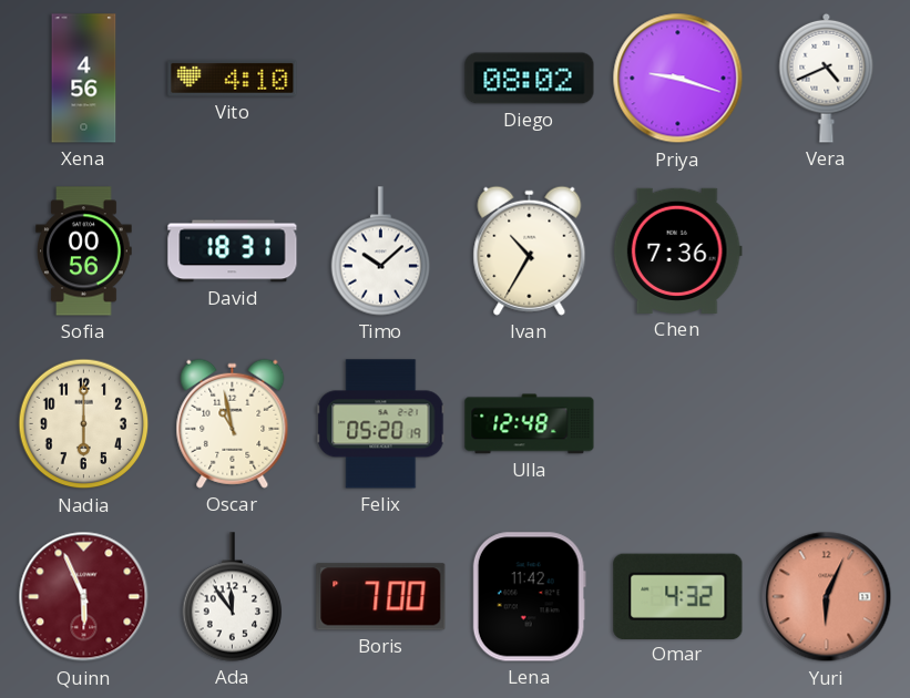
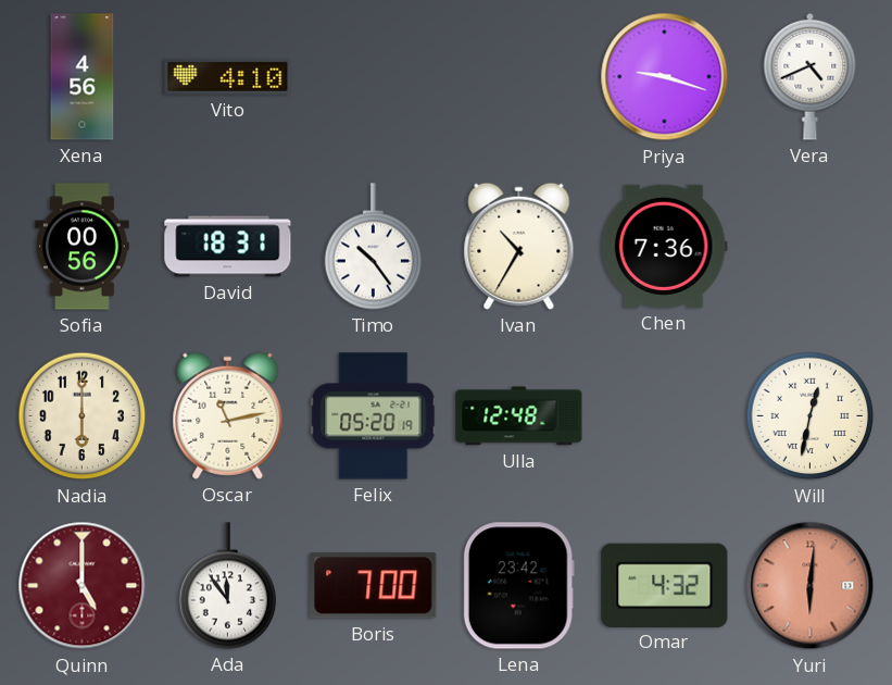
Diego: 08:02 -> none (530, 79)
Timo: 10:08 -> 10:24 (374, 247)
Oscar: 10:58 -> 11:13 (228, 415)
Will: none -> 12:32 (811, 416)
Quinn: 5:56 -> 5:00 (83, 586)
Lena: 11:42 -> 23:42 (518, 586)
Yuri: 6:04 -> 6:01 (811, 586)
